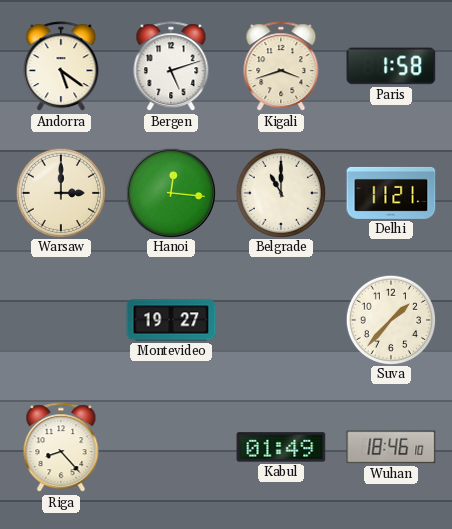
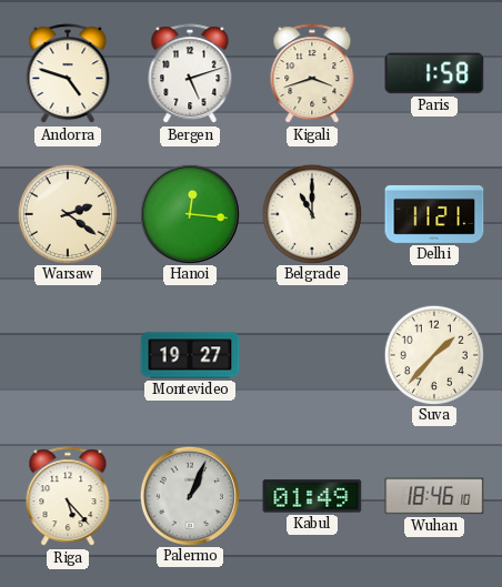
Andorra: 5:21 -> 4:48 (68, 74)
Warsaw: 3:00 -> 2:21 (67, 213)
Riga: 8:23 -> 5:23 (68, 497)
Palermo: none -> 1:04 (189, 495)
